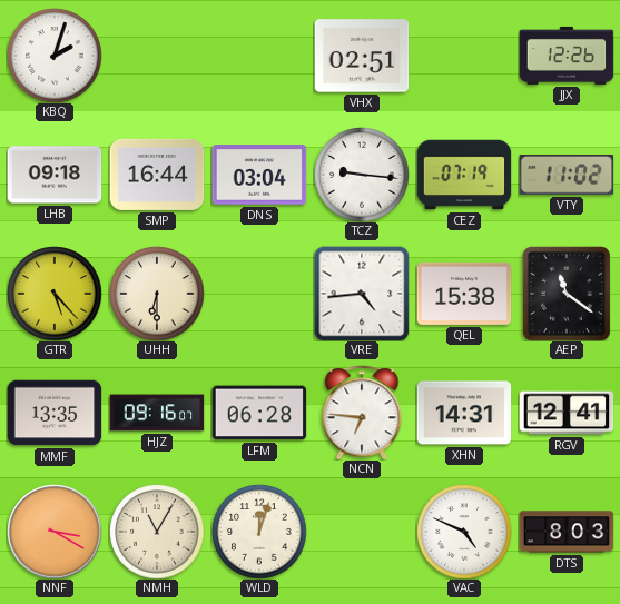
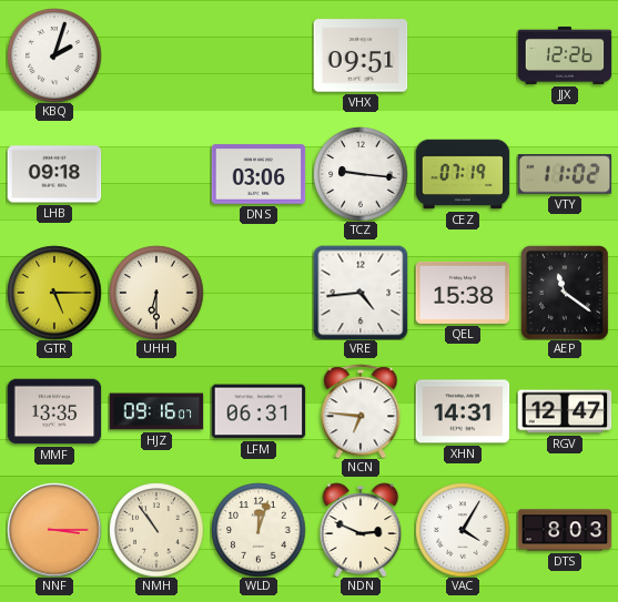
VHX: 02:51 -> 09:51 (361, 55)
SMP: 16:44 -> none (157, 175)
DNS: 03:04 -> 03:06 (259, 174)
GTR: 5:23 -> 5:15 (54, 293)
LFM: 06:28 -> 06:31 (259, 411)
RGV: 12:41 -> 12:47 (565, 411)
NNF: 3:20 -> 3:15 (54, 530)
NMH: 11:05 -> 10:54 (156, 530)
NDN: none -> 2:49 (361, 530)
VAC: 4:49 -> 4:05 (463, 530)
